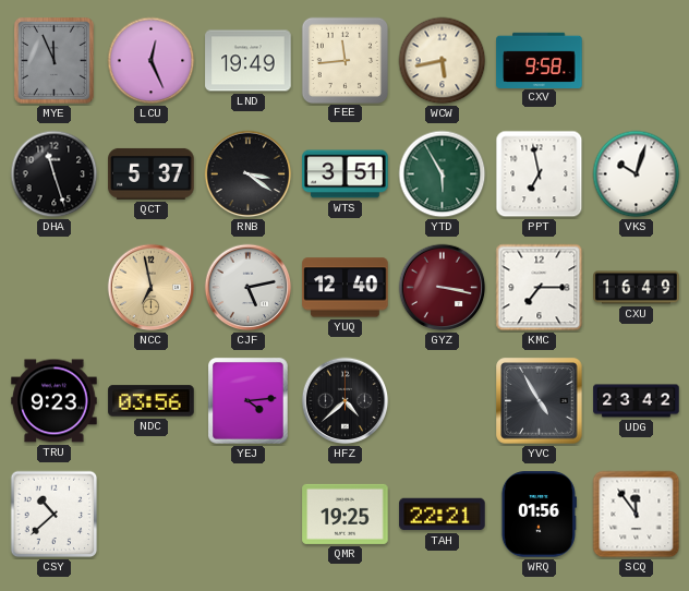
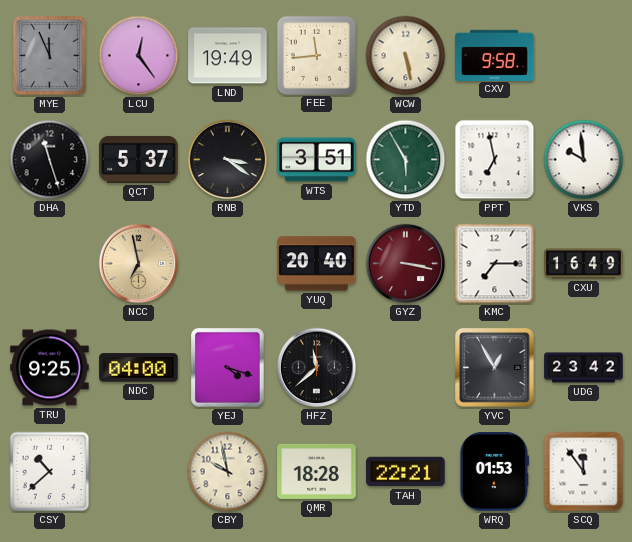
LCU: 12:26 -> 12:24 (139, 56)
WCW: 5:43 -> 5:28 (406, 56)
VKS: 10:03 -> 9:59 (584, 160)
CJF: 5:13 -> none (249, 288)
YUQ: 12:40 -> 20:40 (317, 264)
TRU: 9:23 -> 9:25 (50, 368)
NDC: 03:56 -> 04:00 (139, 368)
YEJ: 4:14 -> 4:18 (228, 368)
HFZ: 4:38 -> 11:38 (317, 368)
YVC: 4:55 -> 12:55 (495, 368)
CBY: none -> 9:58 (228, 472)
QMR: 19:25 -> 18:28 (317, 471)
WRQ: 01:56 -> 01:53 (494, 472)
